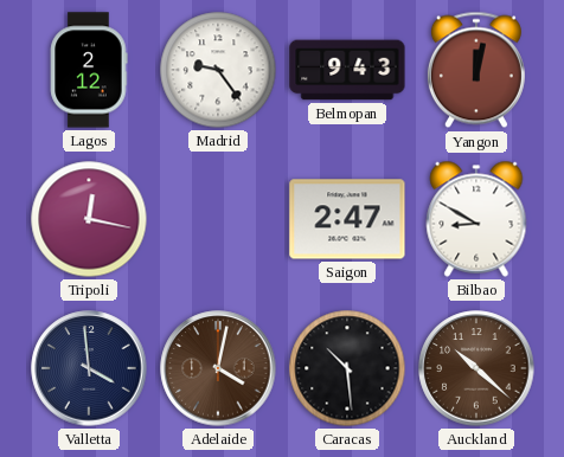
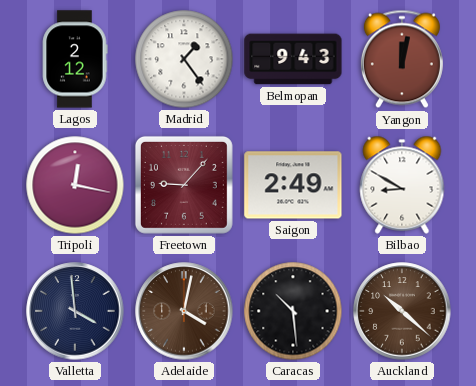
Madrid: 9:24 -> 1:24 (184, 59)
Freetown: none -> 9:07 (184, 185)
Saigon: 2:47 -> 2:49 (293, 185)
